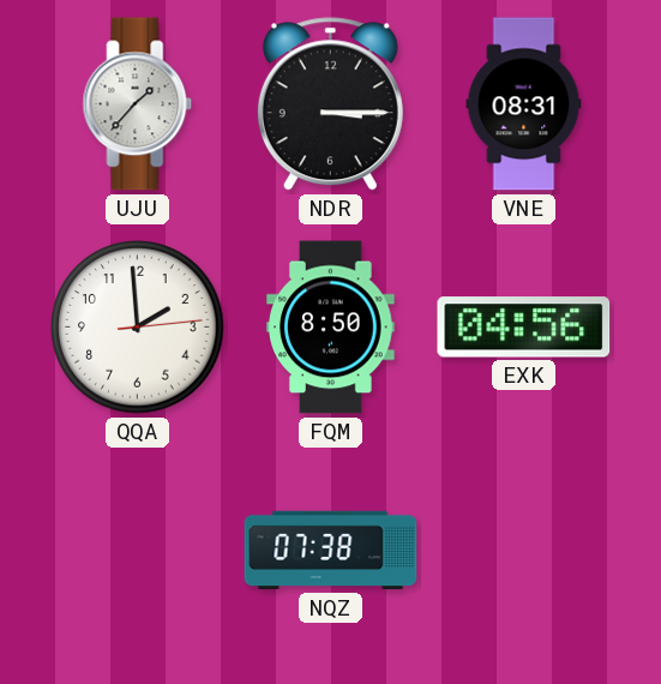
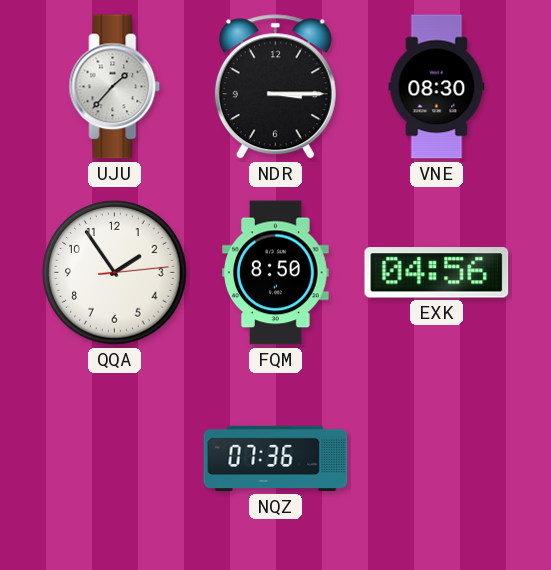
VNE: 08:31 -> 08:30 (437, 87)
QQA: 1:59 -> 1:54 (115, 273)
NQZ: 07:38 -> 07:36 (276, 459)
